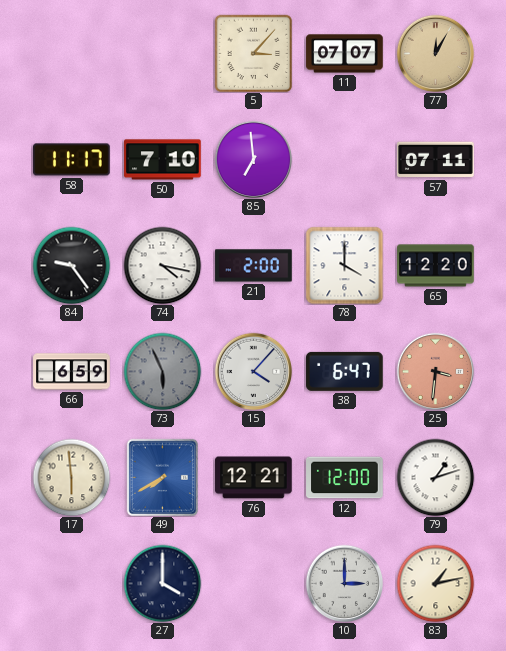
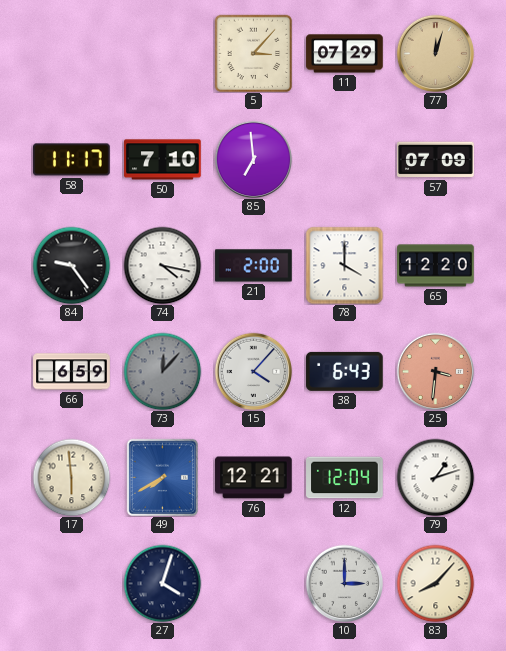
11: 07:07 -> 07:29 (345, 54)
77: 12:05 -> 12:03 (435, 53)
57: 07:11 -> 07:09 (436, 160)
73: 5:56 -> 12:07 (162, 371)
38: 6:47 -> 6:43 (345, 371)
12: 12:00 -> 12:04 (345, 478)
27: 4:00 -> 4:03 (162, 583)
83: 1:13 -> 8:07 (435, 583)
